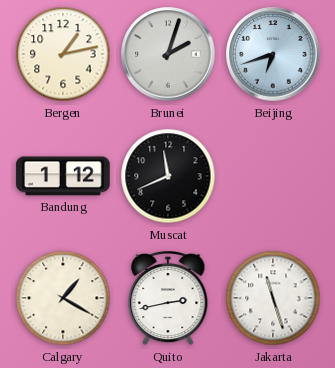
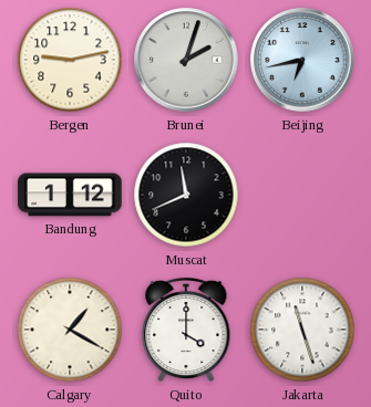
Bergen: 1:13 -> 9:13 (70, 60)
Beijing: 6:42 -> 6:43 (302, 60)
Quito: 2:43 -> 4:00 (186, 330)
